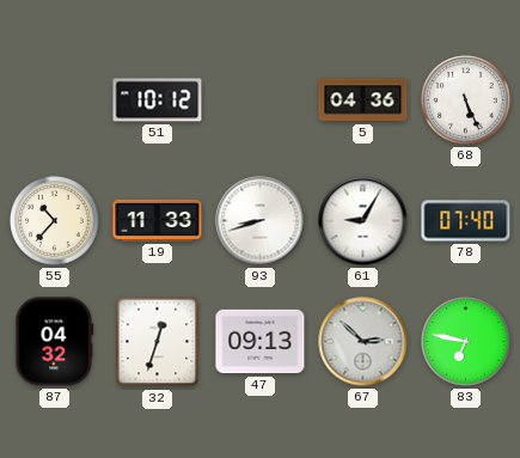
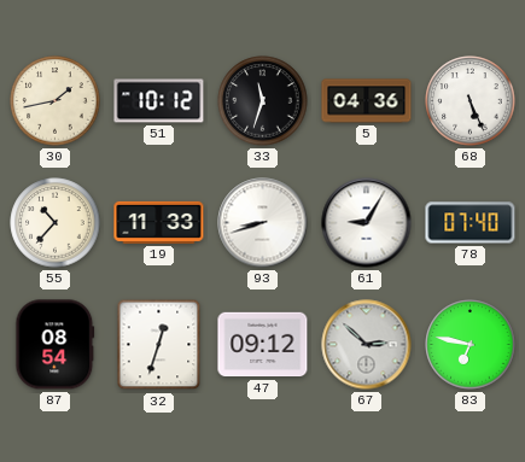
30: none -> 1:43 (56, 101)
33: none -> 11:33 (263, 101)
87: 04:32 -> 08:54 (56, 345)
47: 09:13 -> 09:12 (263, 345)
